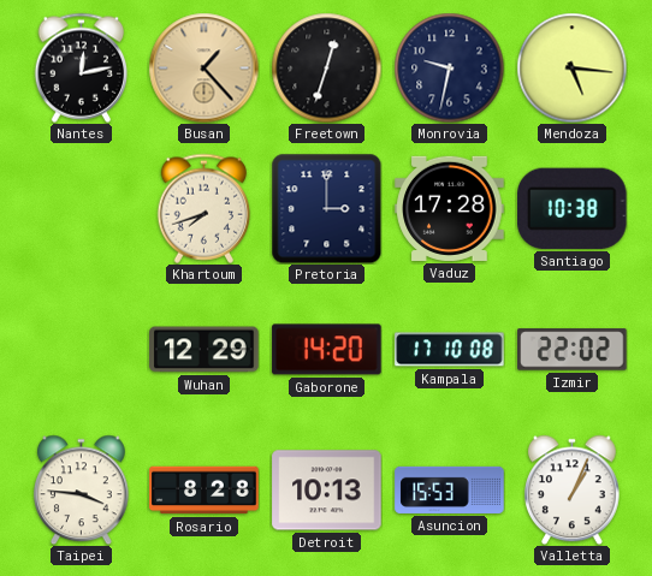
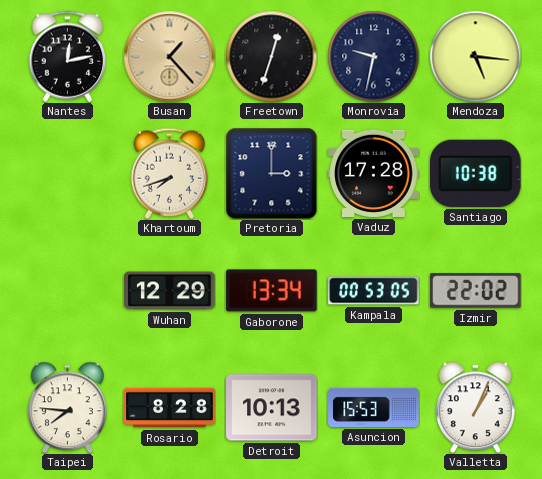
Gaborone: 14:20 -> 13:34 (272, 291)
Kampala: 17:10 -> 00:53 (374, 291)
Taipei: 3:46 -> 7:46 (68, 407)
